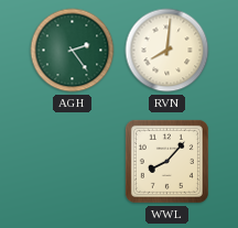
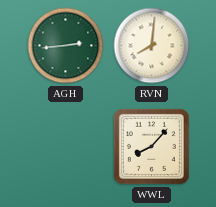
AGH: 2:24 -> 2:44 (66, 46)
